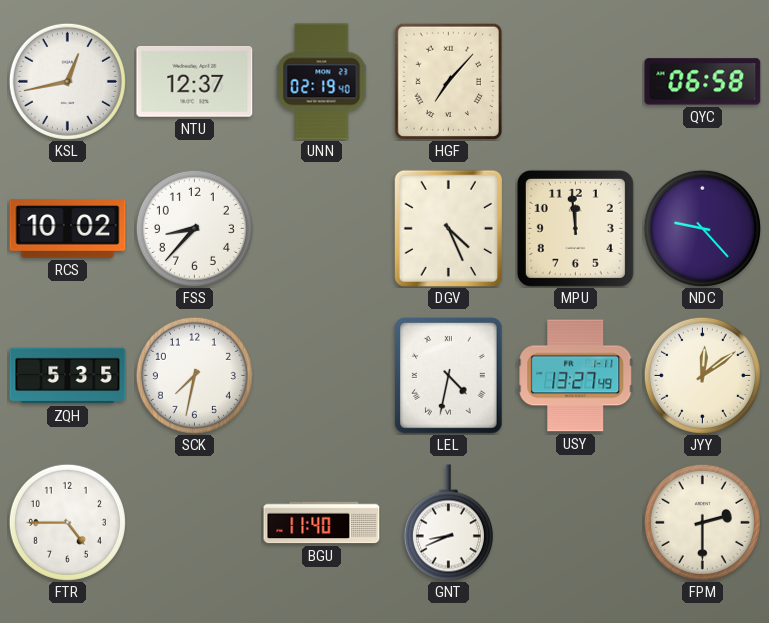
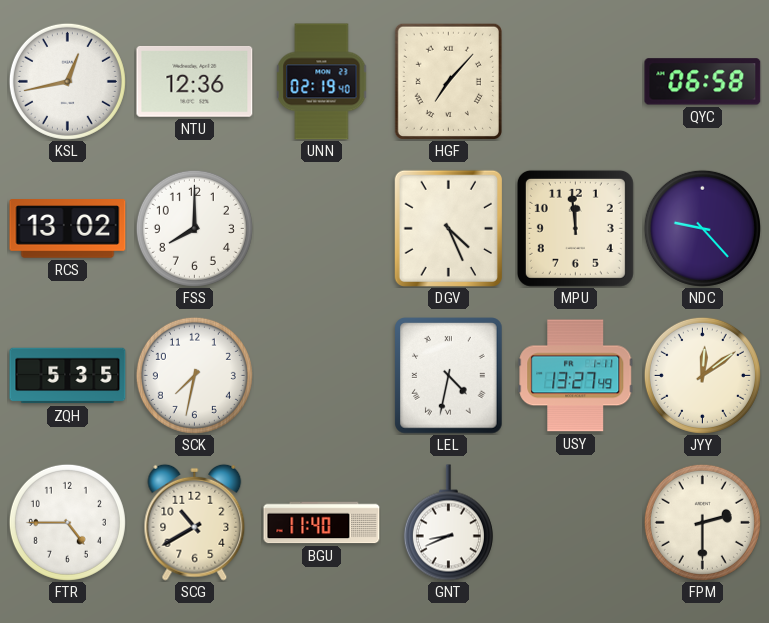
NTU: 12:37 -> 12:36 (195, 81)
RCS: 10:02 -> 13:02 (68, 229)
FSS: 8:37 -> 8:00 (194, 228)
SCG: none -> 10:40 (195, 522)
